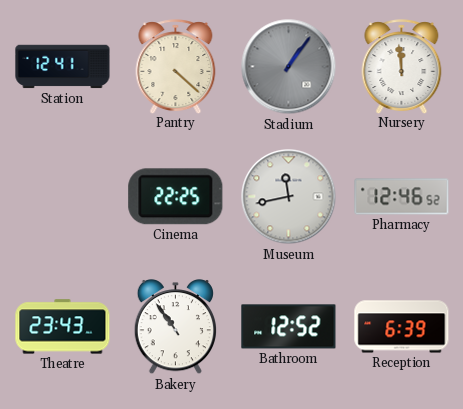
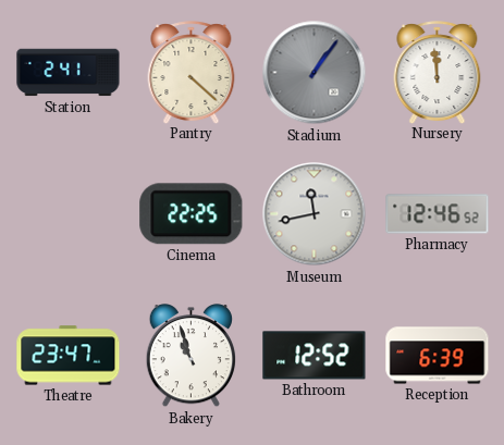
Station: 12:41 -> 2:41 (69, 73)
Theatre: 23:43 -> 23:47 (69, 356)
Bakery: 10:54 -> 10:57 (190, 356)
